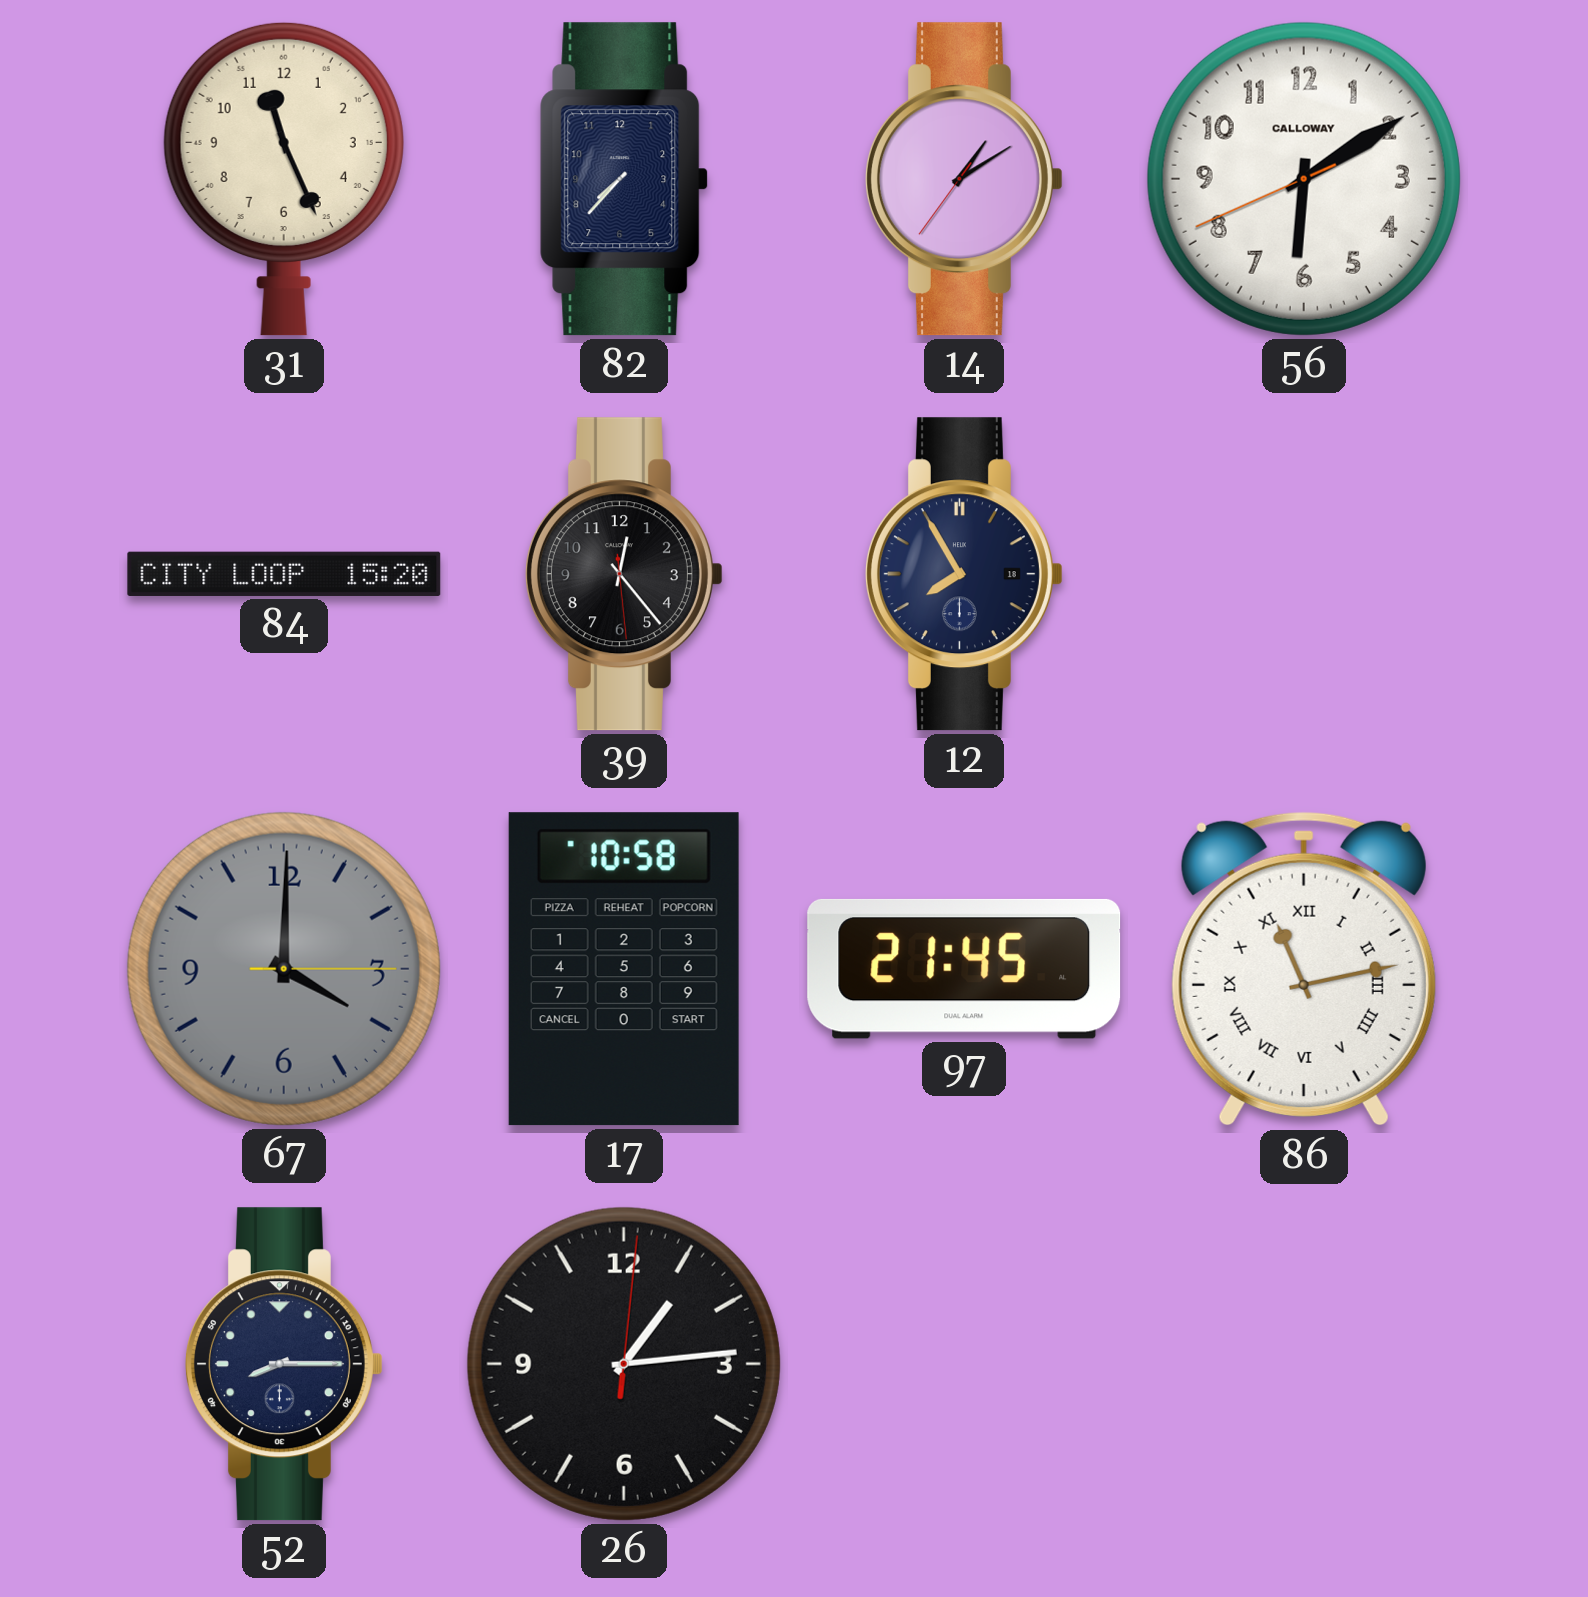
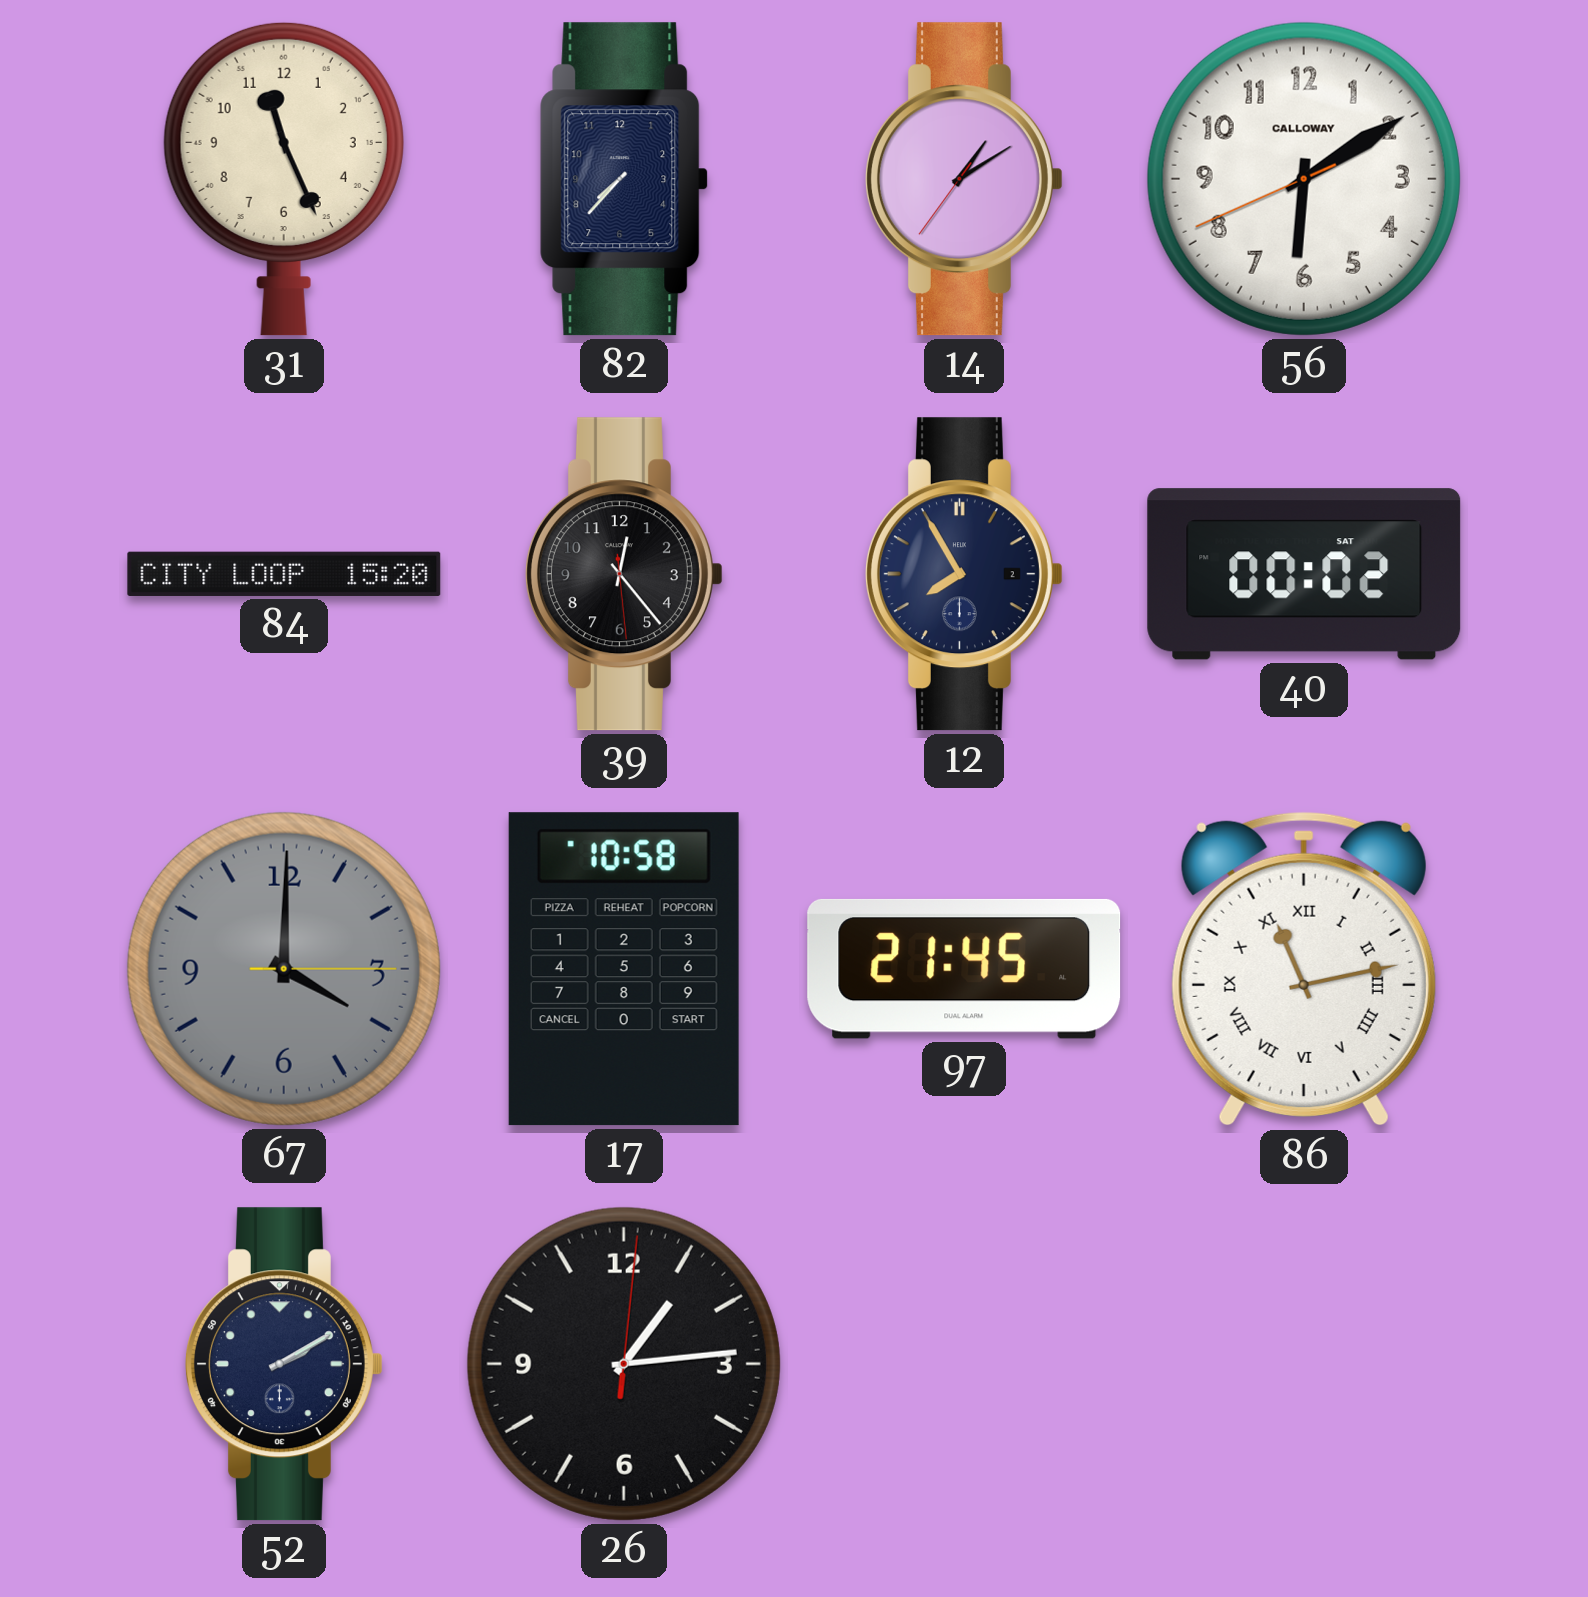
12 date: 18 -> 2 (964, 574)
40: none -> 00:02 (1304, 574)
52: 8:15 -> 2:10 (284, 1364)
